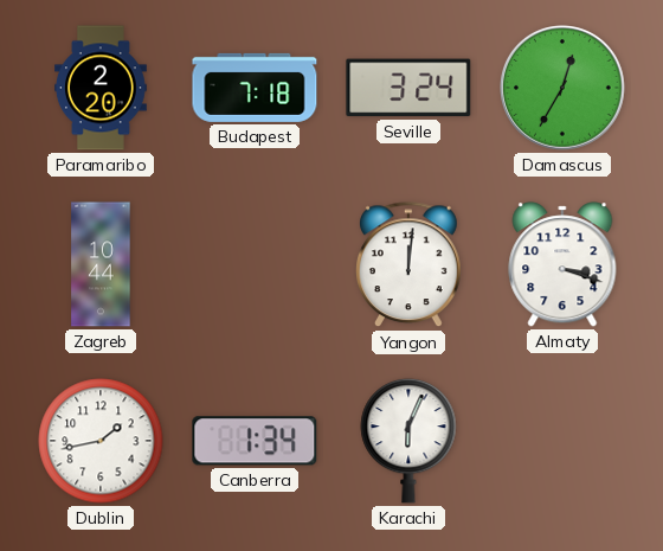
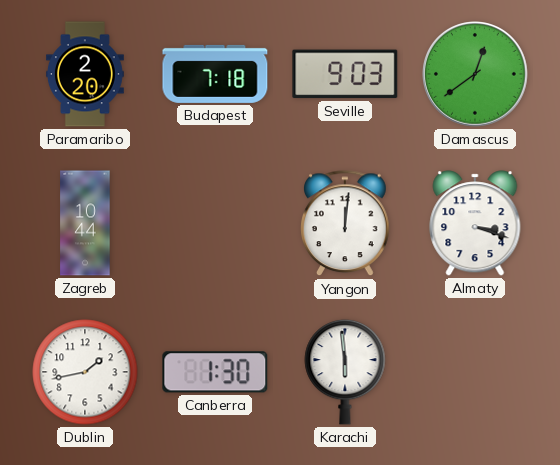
Seville: 3:24 -> 9:03 (345, 74)
Damascus: 12:35 -> 12:39 (476, 75)
Canberra: 1:34 -> 1:30 (215, 372)
Karachi: 6:04 -> 5:59 (345, 372)
